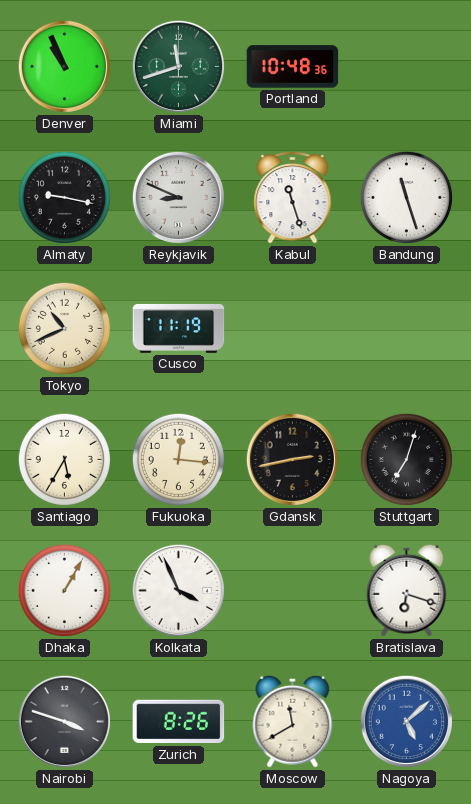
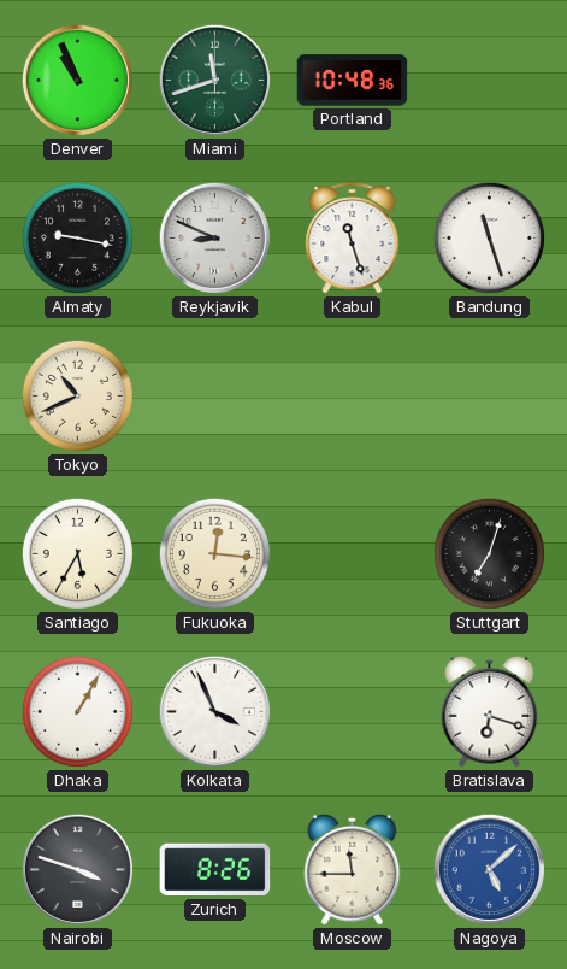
Cusco: 11:19 -> none (179, 329)
Gdansk: 2:43 -> none (292, 459)
Moscow: 11:40 -> 11:45 (353, 869)
